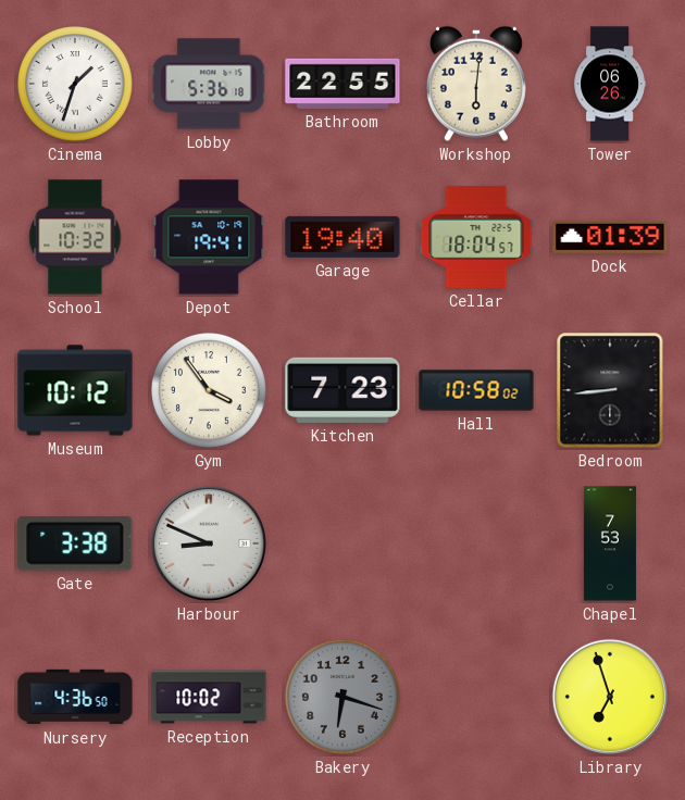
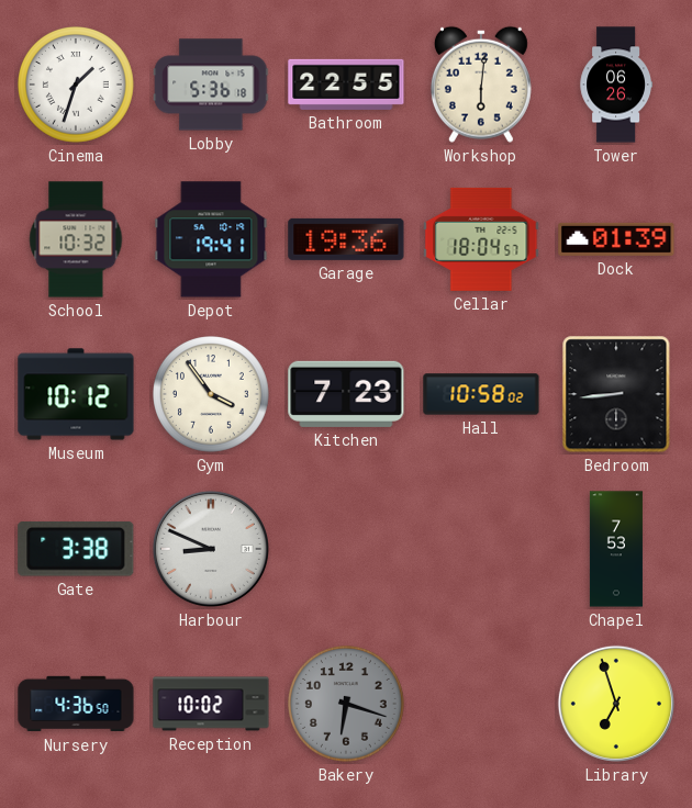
Garage: 19:40 -> 19:36 (346, 239)
